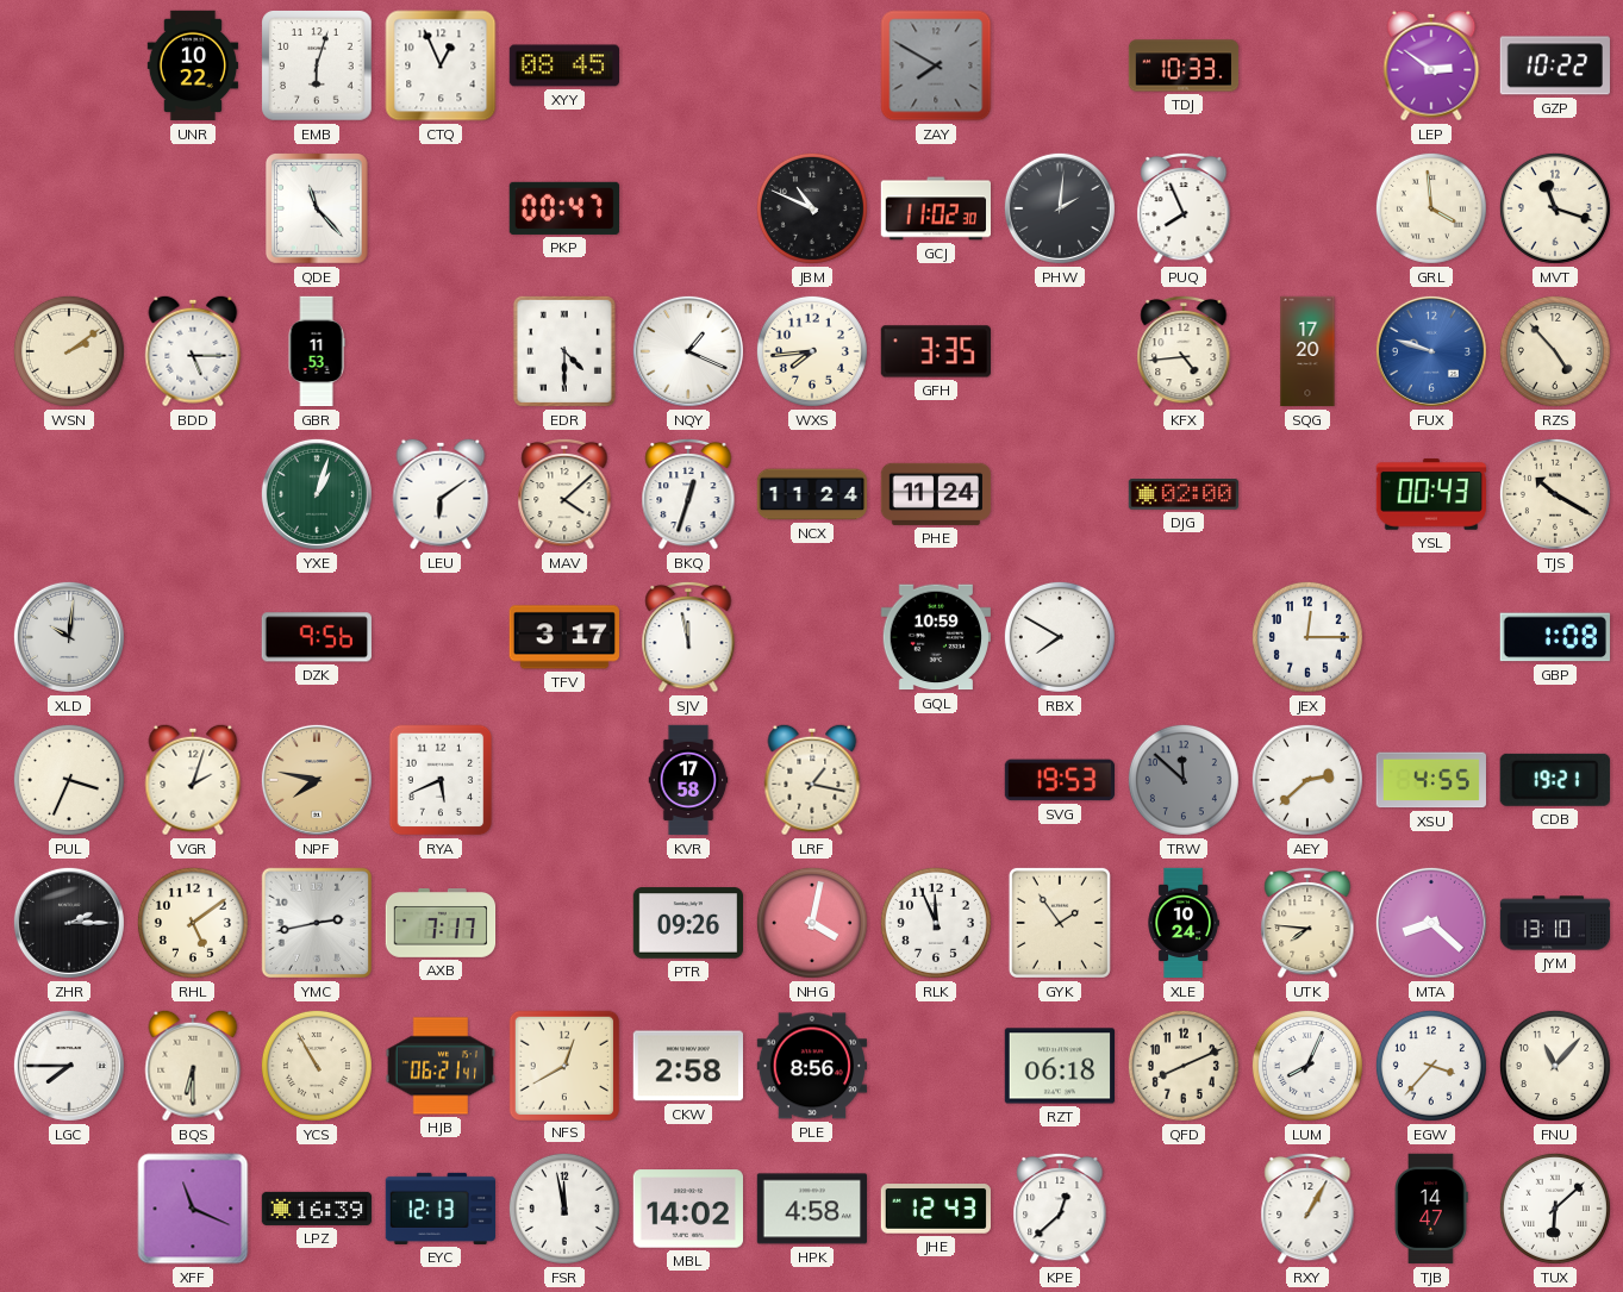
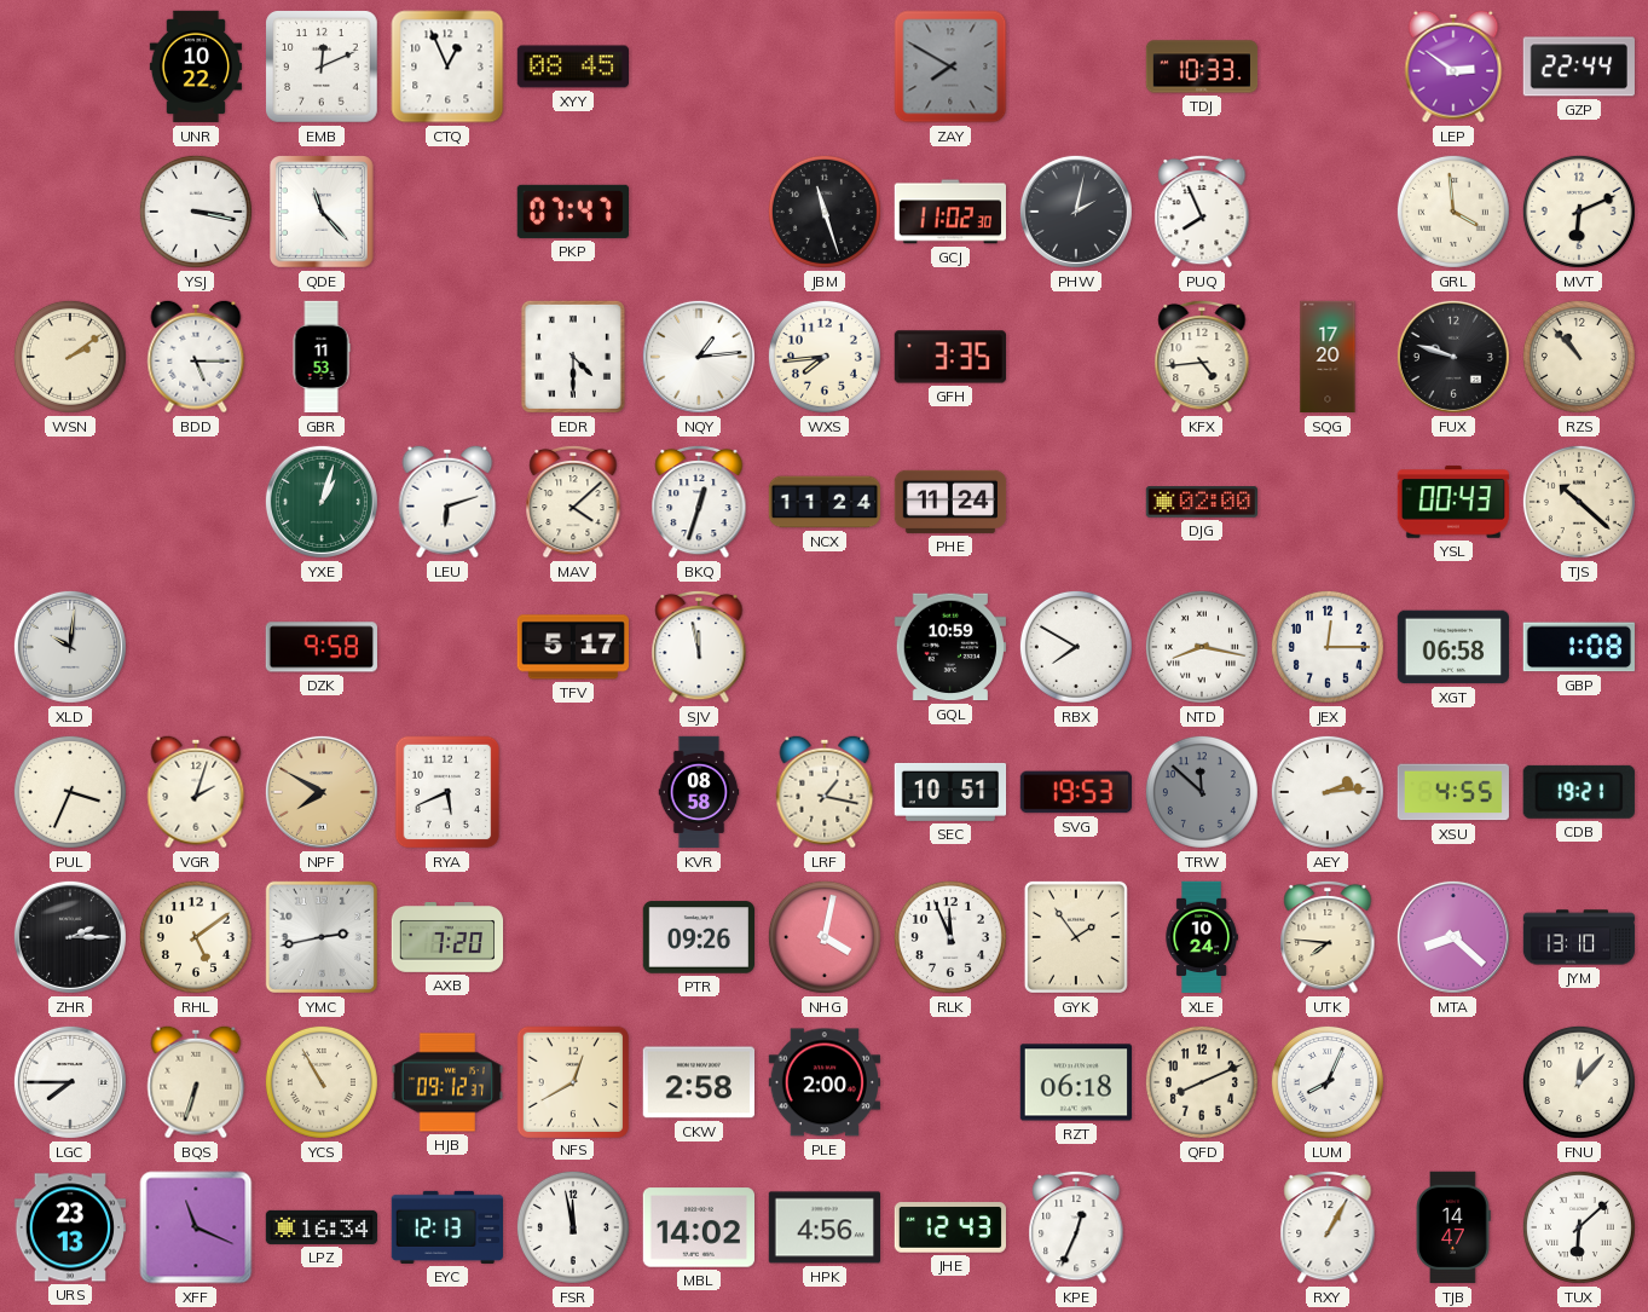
EMB: 6:03 -> 12:11 (323, 68)
GZP: 10:22 -> 22:44 (1578, 67)
YSJ: none -> 3:17 (196, 212)
PKP: 00:47 -> 07:47 (572, 212)
JBM: 10:49 -> 11:27 (825, 212)
PHW: 2:01 -> 2:02 (1076, 212)
MVT: 11:18 -> 6:11 (1579, 212)
NQY: 1:19 -> 1:14 (699, 357)
FUX dial: blue -> black (1453, 357)
RZS: 4:53 -> 10:53 (1579, 357)
LEU: 6:09 -> 6:12 (447, 502)
TJS: 10:20 -> 10:22 (1579, 502)
DZK: 9:56 -> 9:58 (322, 647)
TFV: 3:17 -> 5:17 (572, 647)
NTD: none -> 8:17 (1202, 647)
XGT: none -> 06:58 (1452, 647)
NPF: 7:47 -> 7:50 (322, 792)
KVR: 17:58 -> 08:58 (699, 792)
SEC: none -> 10:51 (950, 792)
AEY: 2:38 -> 2:14 (1328, 792)
AXB: 7:17 -> 7:20 (447, 938)
BQS: 6:30 -> 6:33 (196, 1082)
HJB: 06:21 -> 09:12 (446, 1082)
PLE: 8:56 -> 2:00 (823, 1082)
EGW: 3:37 -> none (1431, 1066)
FNU: 11:07 -> 12:07 (1579, 1082)
URS: none -> 23:13 (70, 1227)
LPZ: 16:39 -> 16:34 (322, 1227)
HPK: 4:58 -> 4:56 (823, 1227)
KPE: 12:38 -> 12:34 (1076, 1227)
